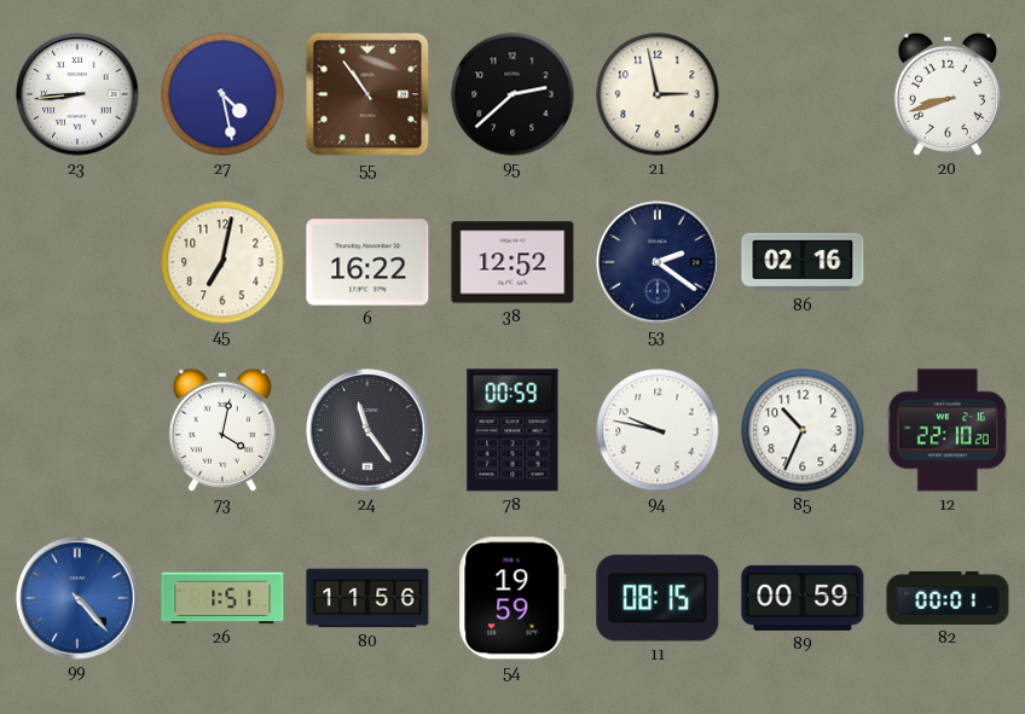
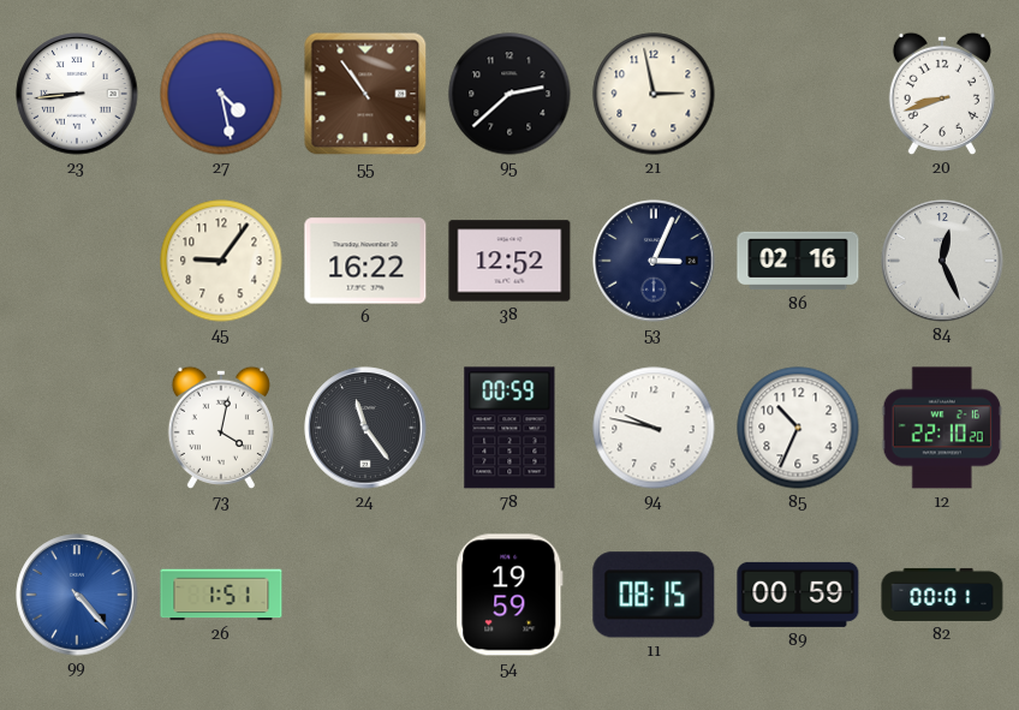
45: 7:02 -> 9:06 (221, 261)
53: 2:21 -> 3:04 (654, 261)
84: none -> 12:26 (942, 261)
80: 11:56 -> none (367, 598)
